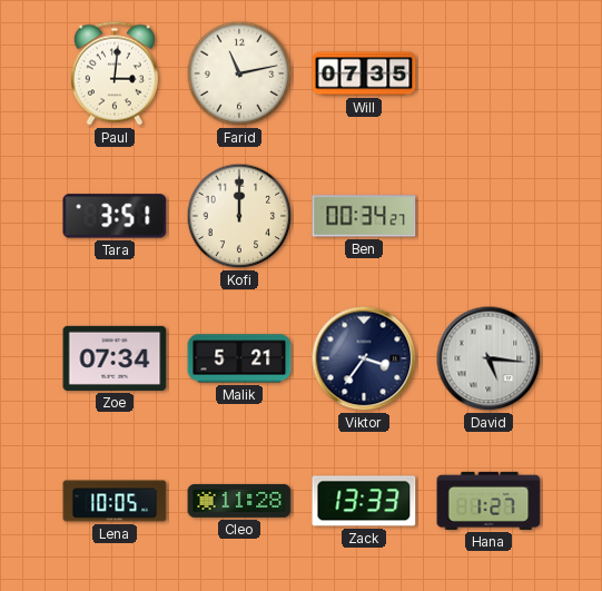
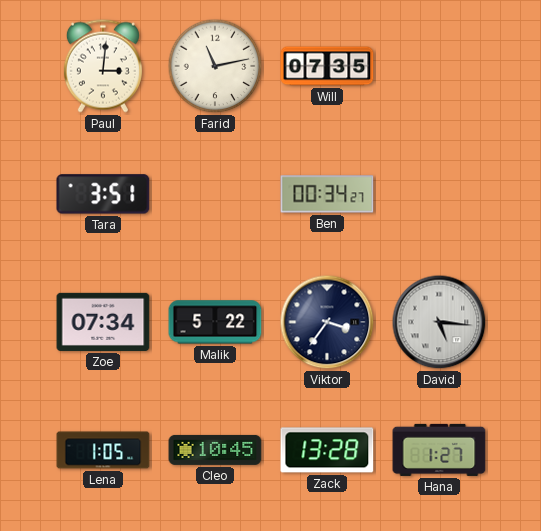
Kofi: 12:00 -> none (239, 216)
Malik: 5:21 -> 5:22 (215, 322)
Lena: 10:05 -> 1:05 (103, 450)
Cleo: 11:28 -> 10:45 (215, 450)
Zack: 13:33 -> 13:28 (327, 450)
